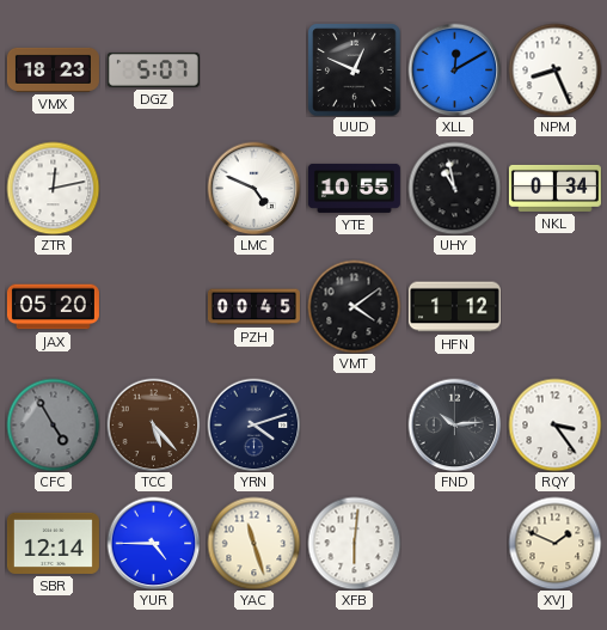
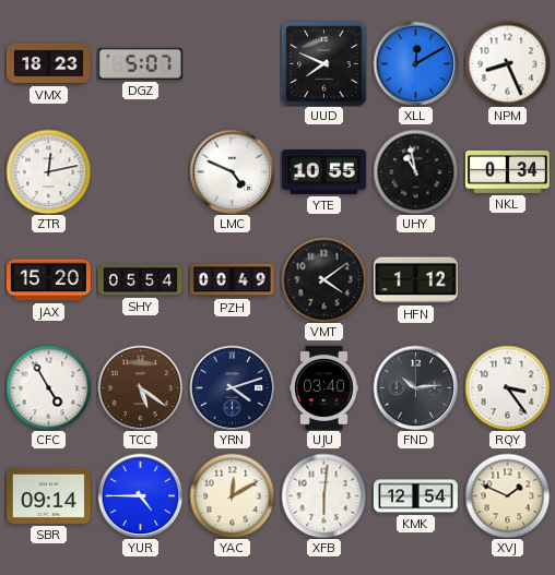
UUD: 12:49 -> 7:49 (323, 63)
JAX: 05:20 -> 15:20 (48, 280)
SHY: none -> 05:54 (140, 280)
PZH: 00:45 -> 00:49 (232, 280)
CFC dial: grey -> white (48, 387)
TCC: 5:23 -> 5:21 (140, 387)
UJU: none -> 03:40 (324, 387)
SBR: 12:14 -> 09:14 (48, 495)
YAC: 11:27 -> 12:10 (232, 495)
KMK: none -> 12:54 (415, 496)
